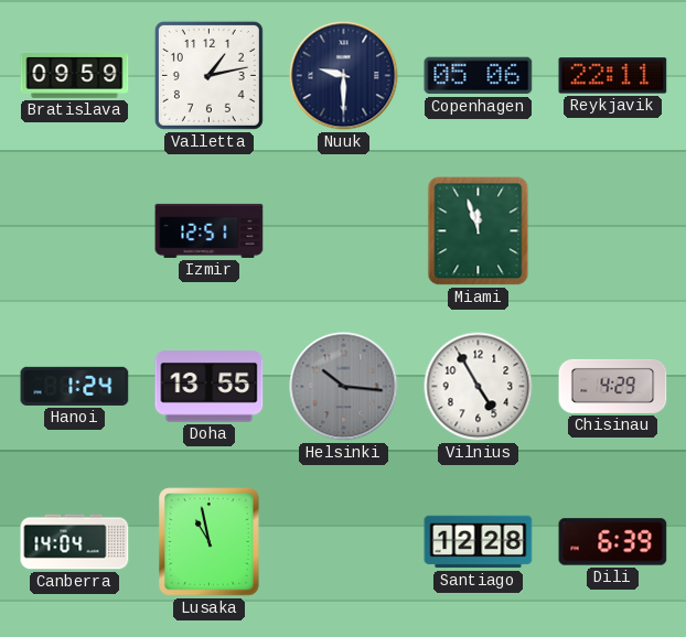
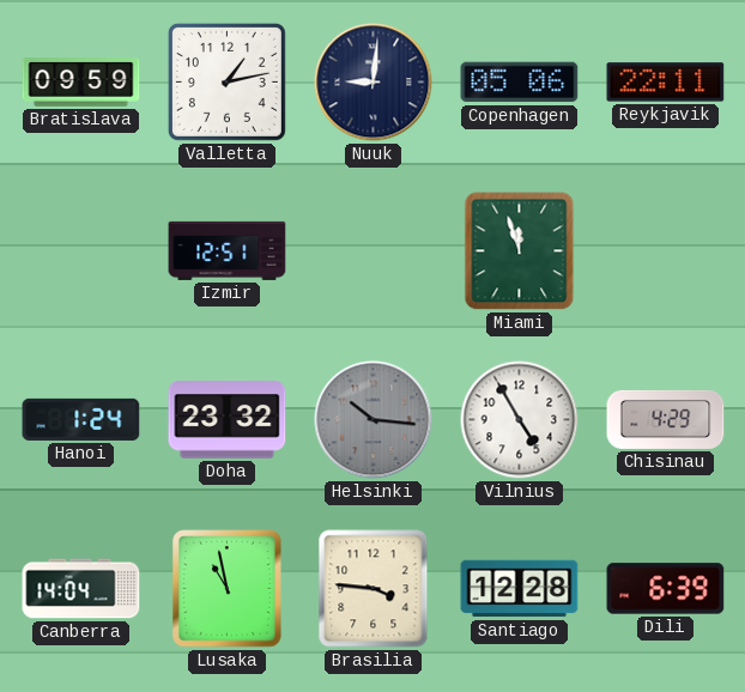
Nuuk: 9:30 -> 9:01 (374, 83)
Doha: 13:55 -> 23:32 (228, 420)
Brasilia: none -> 3:46 (374, 589)
